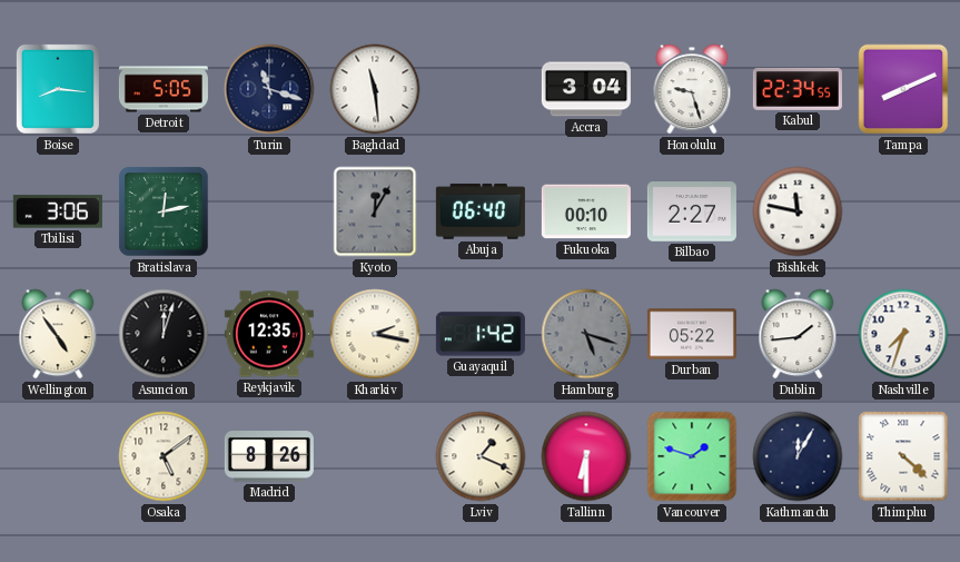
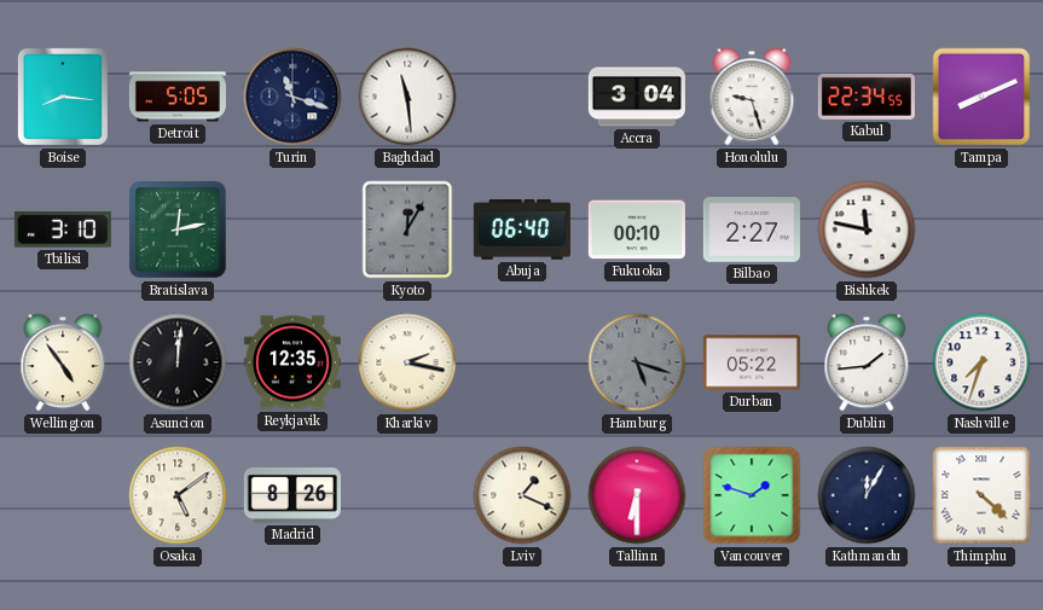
Tbilisi: 3:06 -> 3:10 (63, 230)
Asuncion: 12:03 -> 12:01 (178, 362)
Guayaquil: 1:42 -> none (481, 334)
